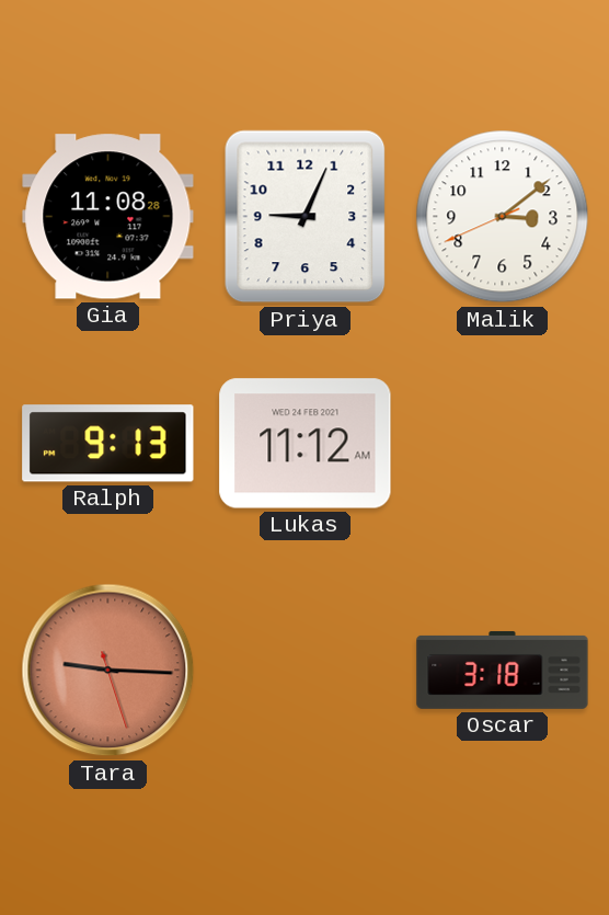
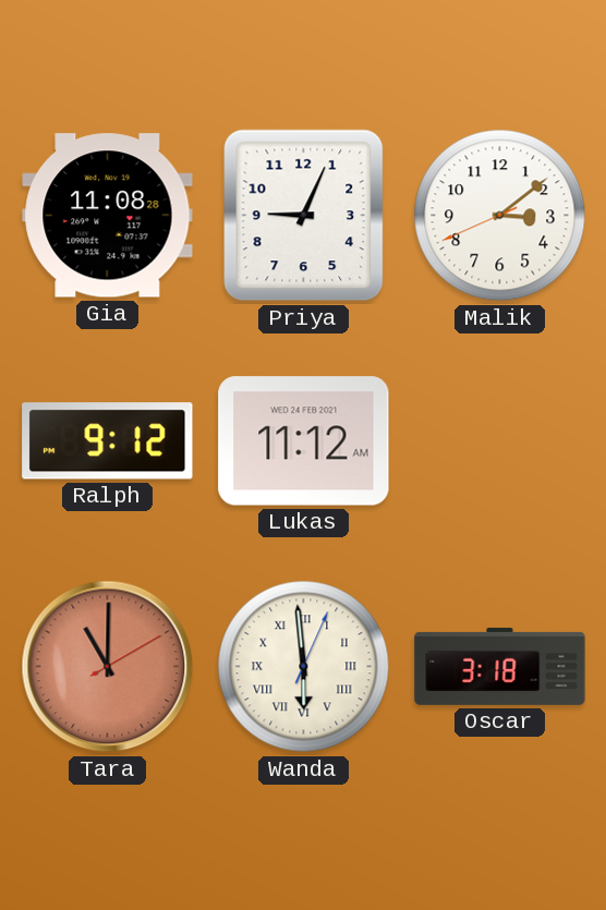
Ralph: 9:13 -> 9:12 (108, 441)
Tara: 9:15 -> 11:00 (108, 667)
Wanda: none -> 5:59 (304, 667)
